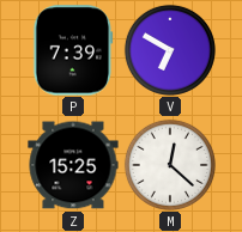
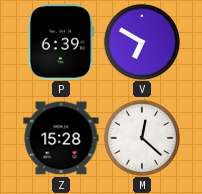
P: 7:39 -> 6:39 (61, 42)
Z: 15:25 -> 15:28 (61, 138)
